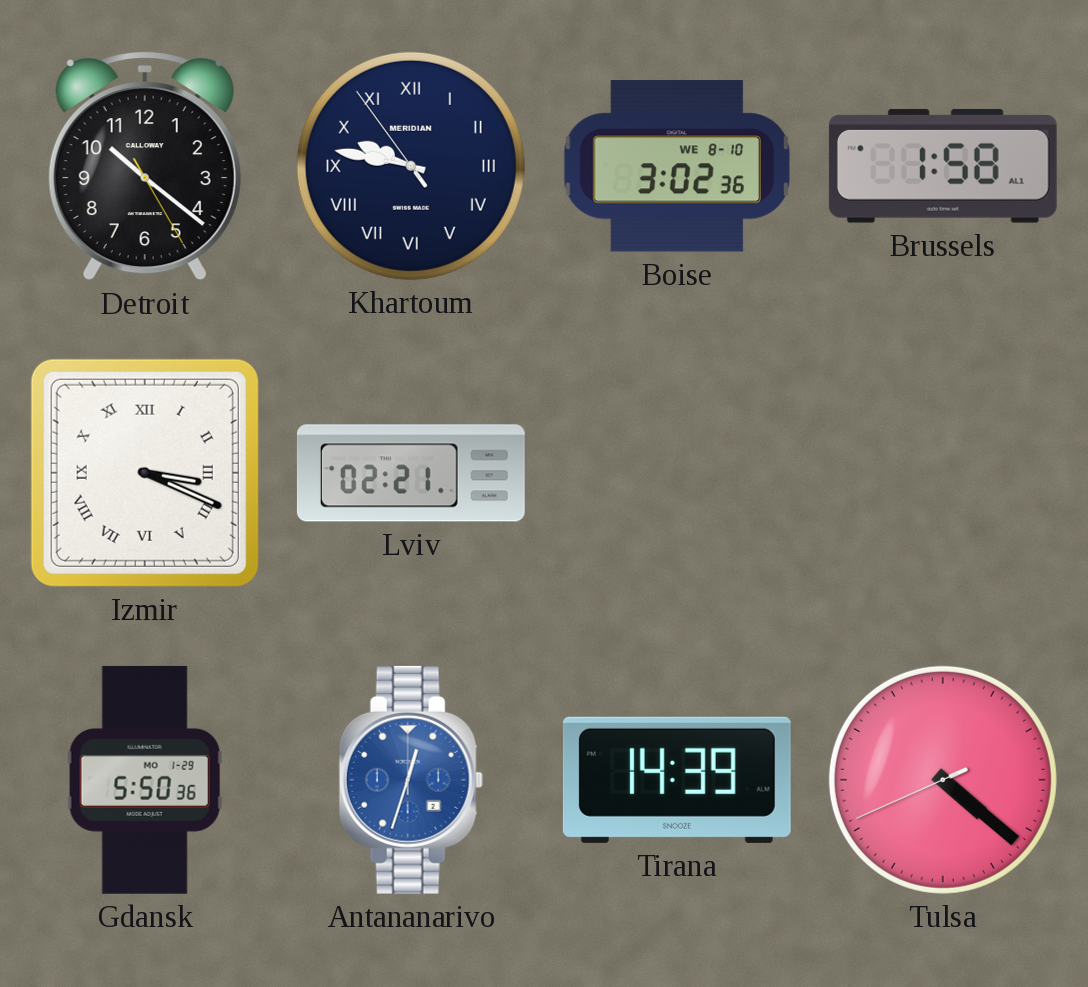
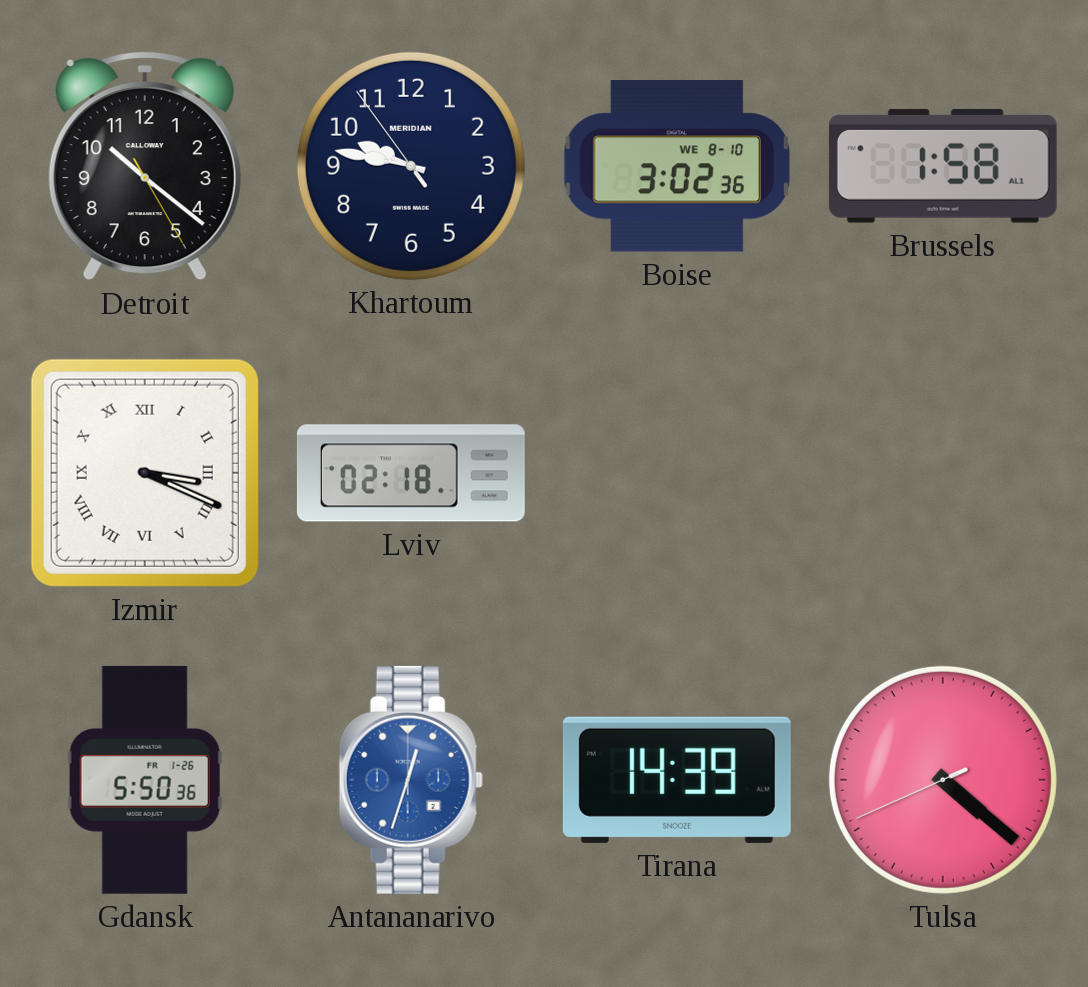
Khartoum numerals: Roman -> Arabic (411, 166)
Lviv: 02:21 -> 02:18 (411, 473)
Gdansk date: MO 1-29 -> FR 1-26 (145, 780)
